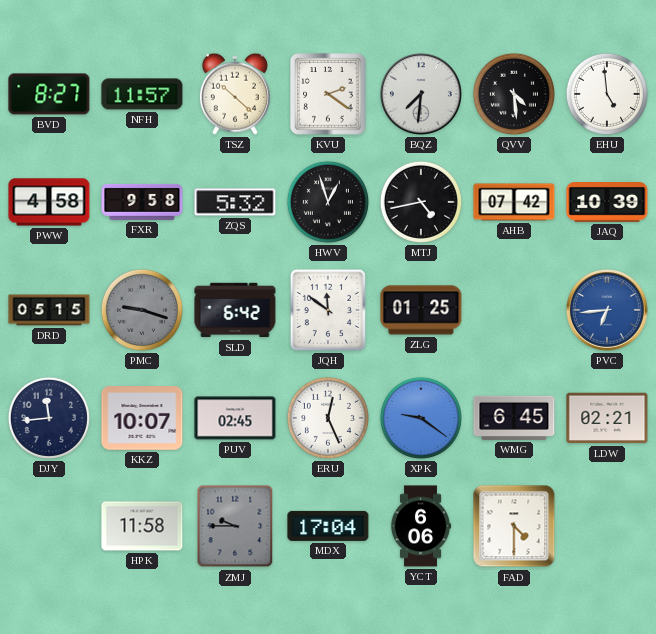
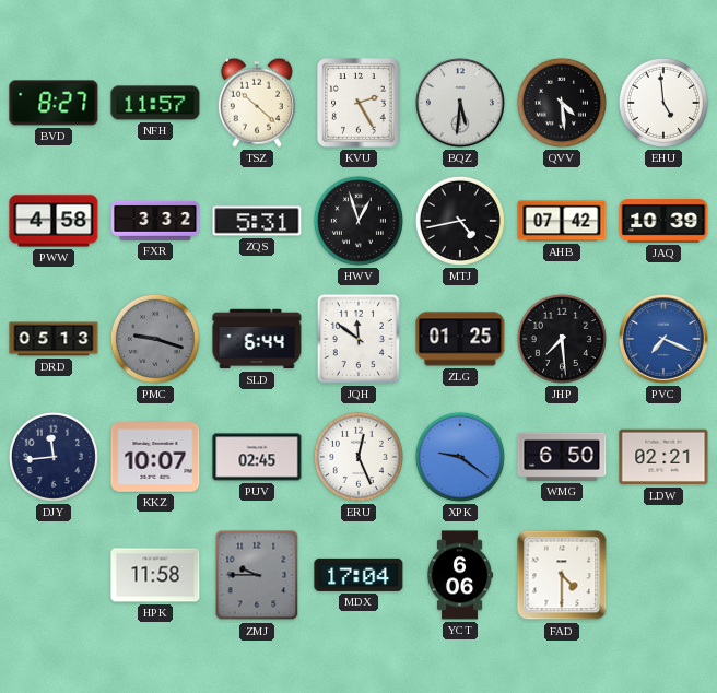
KVU: 2:21 -> 2:25 (358, 103)
BQZ: 7:31 -> 5:31 (461, 104)
FXR: 9:58 -> 3:32 (155, 221)
ZQS: 5:32 -> 5:31 (257, 221)
DRD: 05:15 -> 05:13 (54, 339)
SLD: 6:42 -> 6:44 (257, 339)
JHP: none -> 7:29 (562, 339)
PVC: 6:44 -> 7:19 (665, 340)
WMG: 6:45 -> 6:50 (562, 457)
